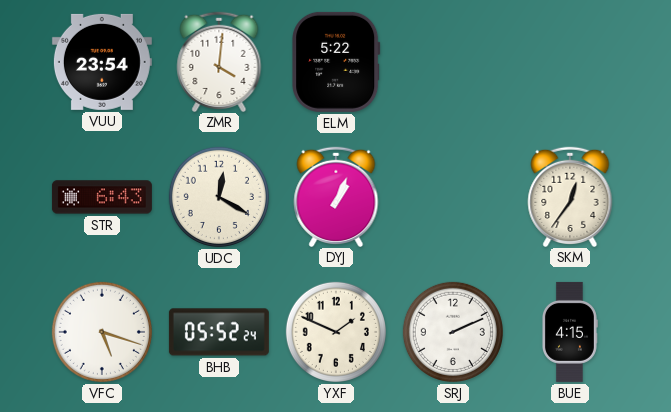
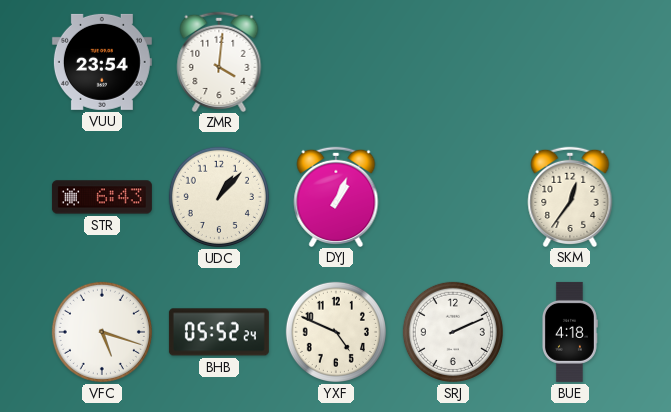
ELM: 5:22 -> none (336, 62)
UDC: 12:20 -> 1:07 (219, 197)
YXF: 1:49 -> 4:49 (336, 332)
BUE: 4:15 -> 4:18 (569, 332)
